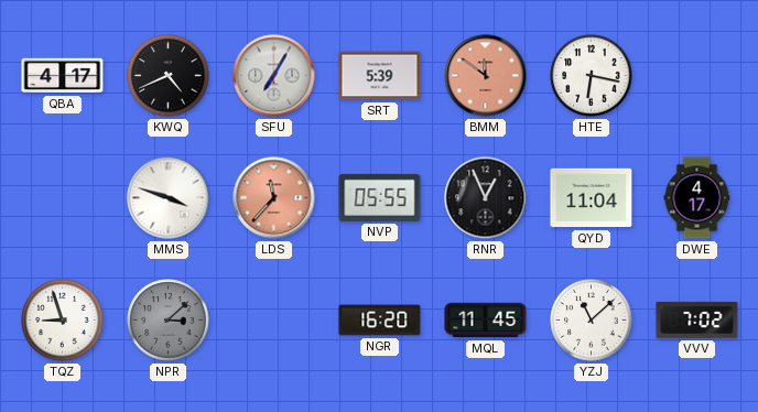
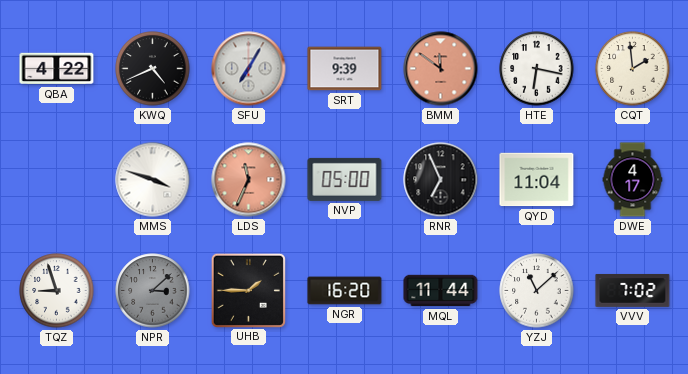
QBA: 4:17 -> 4:22 (57, 69)
SRT: 5:39 -> 9:39 (345, 69)
CQT: none -> 1:59 (633, 69)
LDS: 11:37 -> 11:34 (249, 180)
NVP: 05:55 -> 05:00 (345, 179)
RNR: 12:56 -> 6:56 (441, 180)
UHB: none -> 1:45 (248, 290)
MQL: 11:45 -> 11:44 (441, 291)
